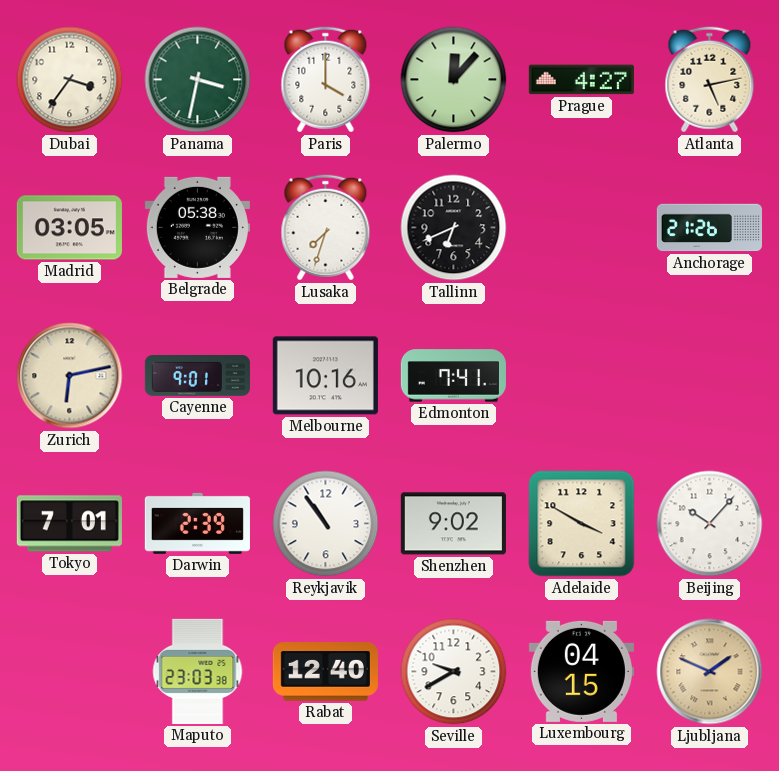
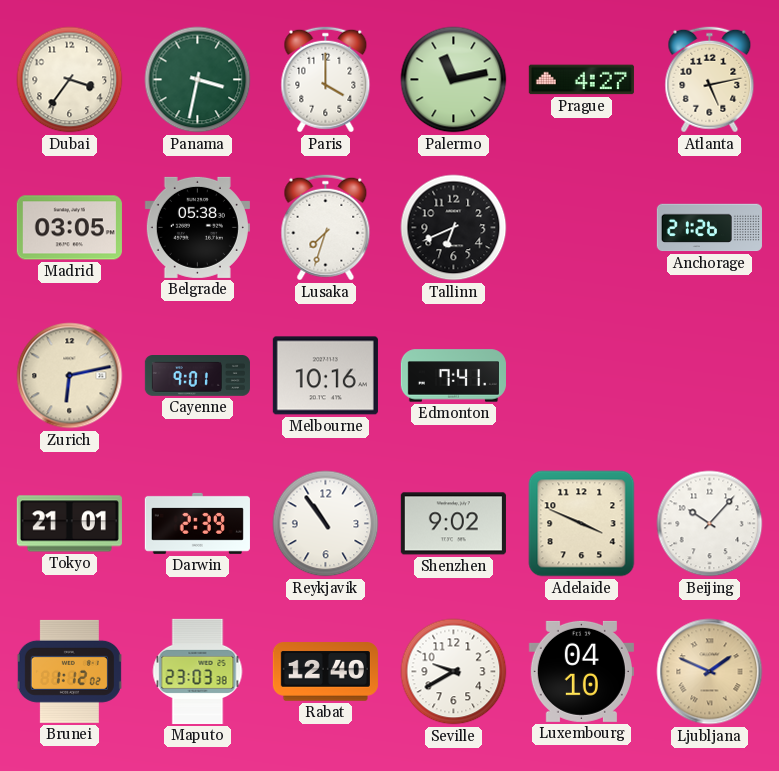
Palermo: 12:07 -> 11:13 (454, 80)
Tokyo: 7:01 -> 21:01 (69, 524)
Adelaide: 3:50 -> 3:49 (582, 524)
Brunei: none -> 1:12 (69, 671)
Luxembourg: 04:15 -> 04:10 (581, 671)
